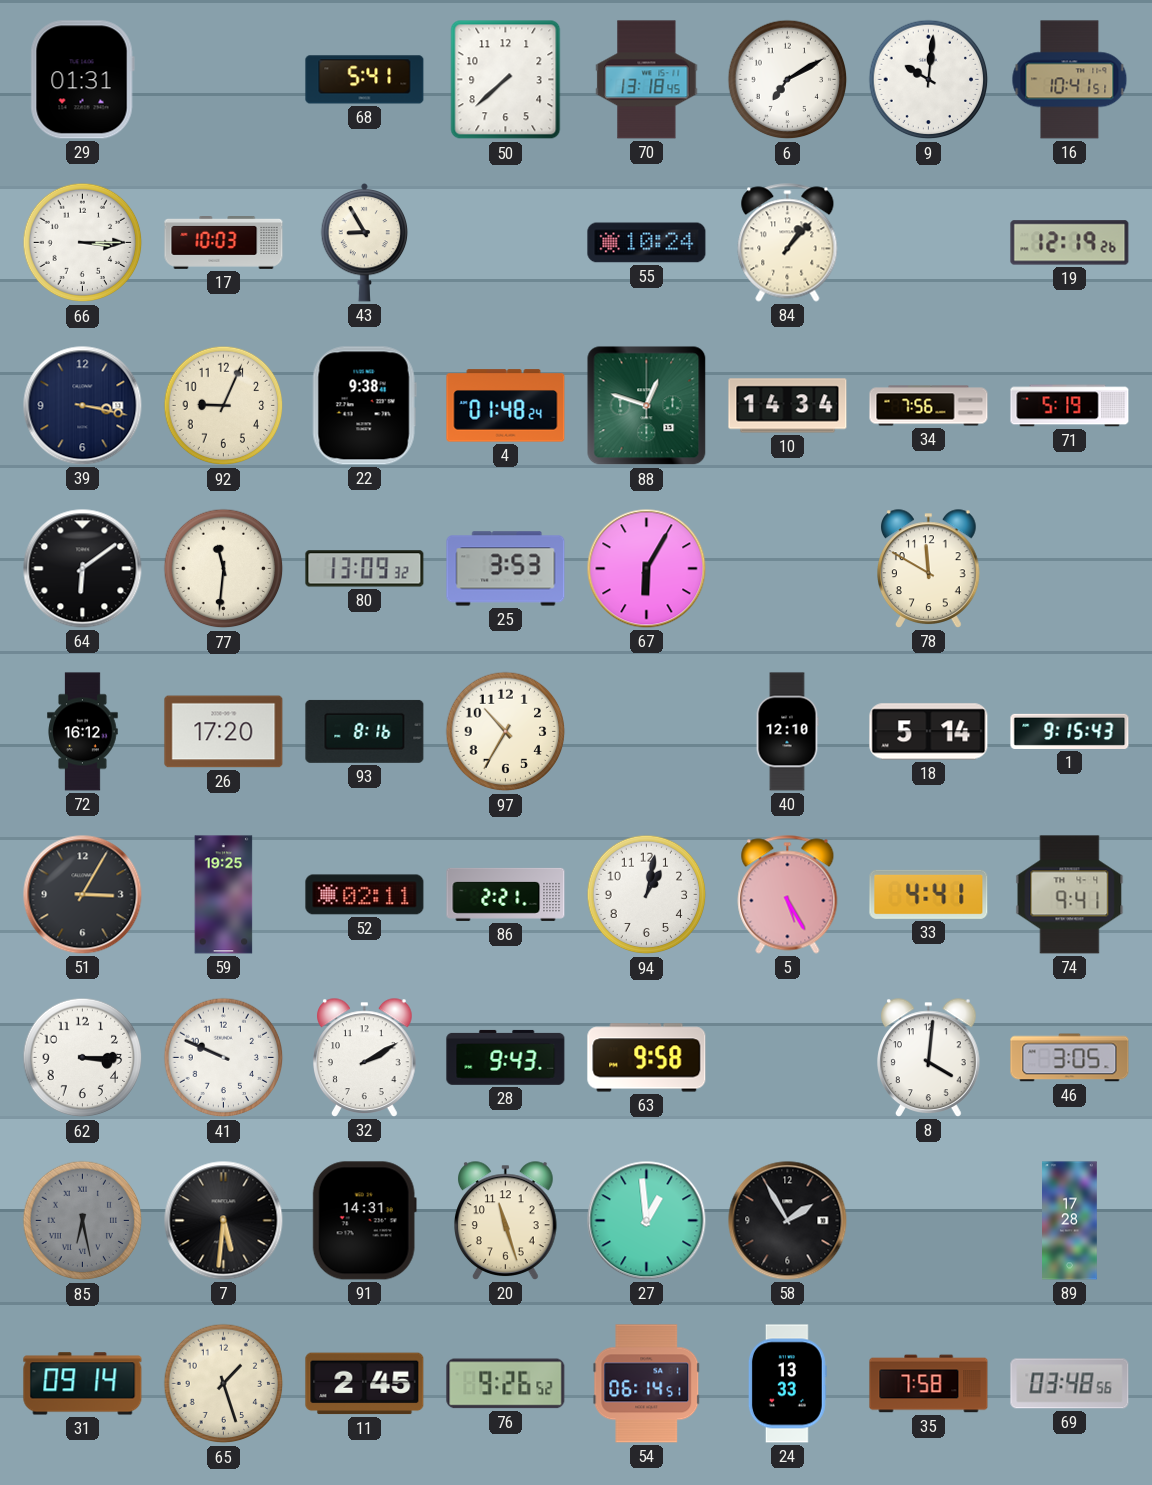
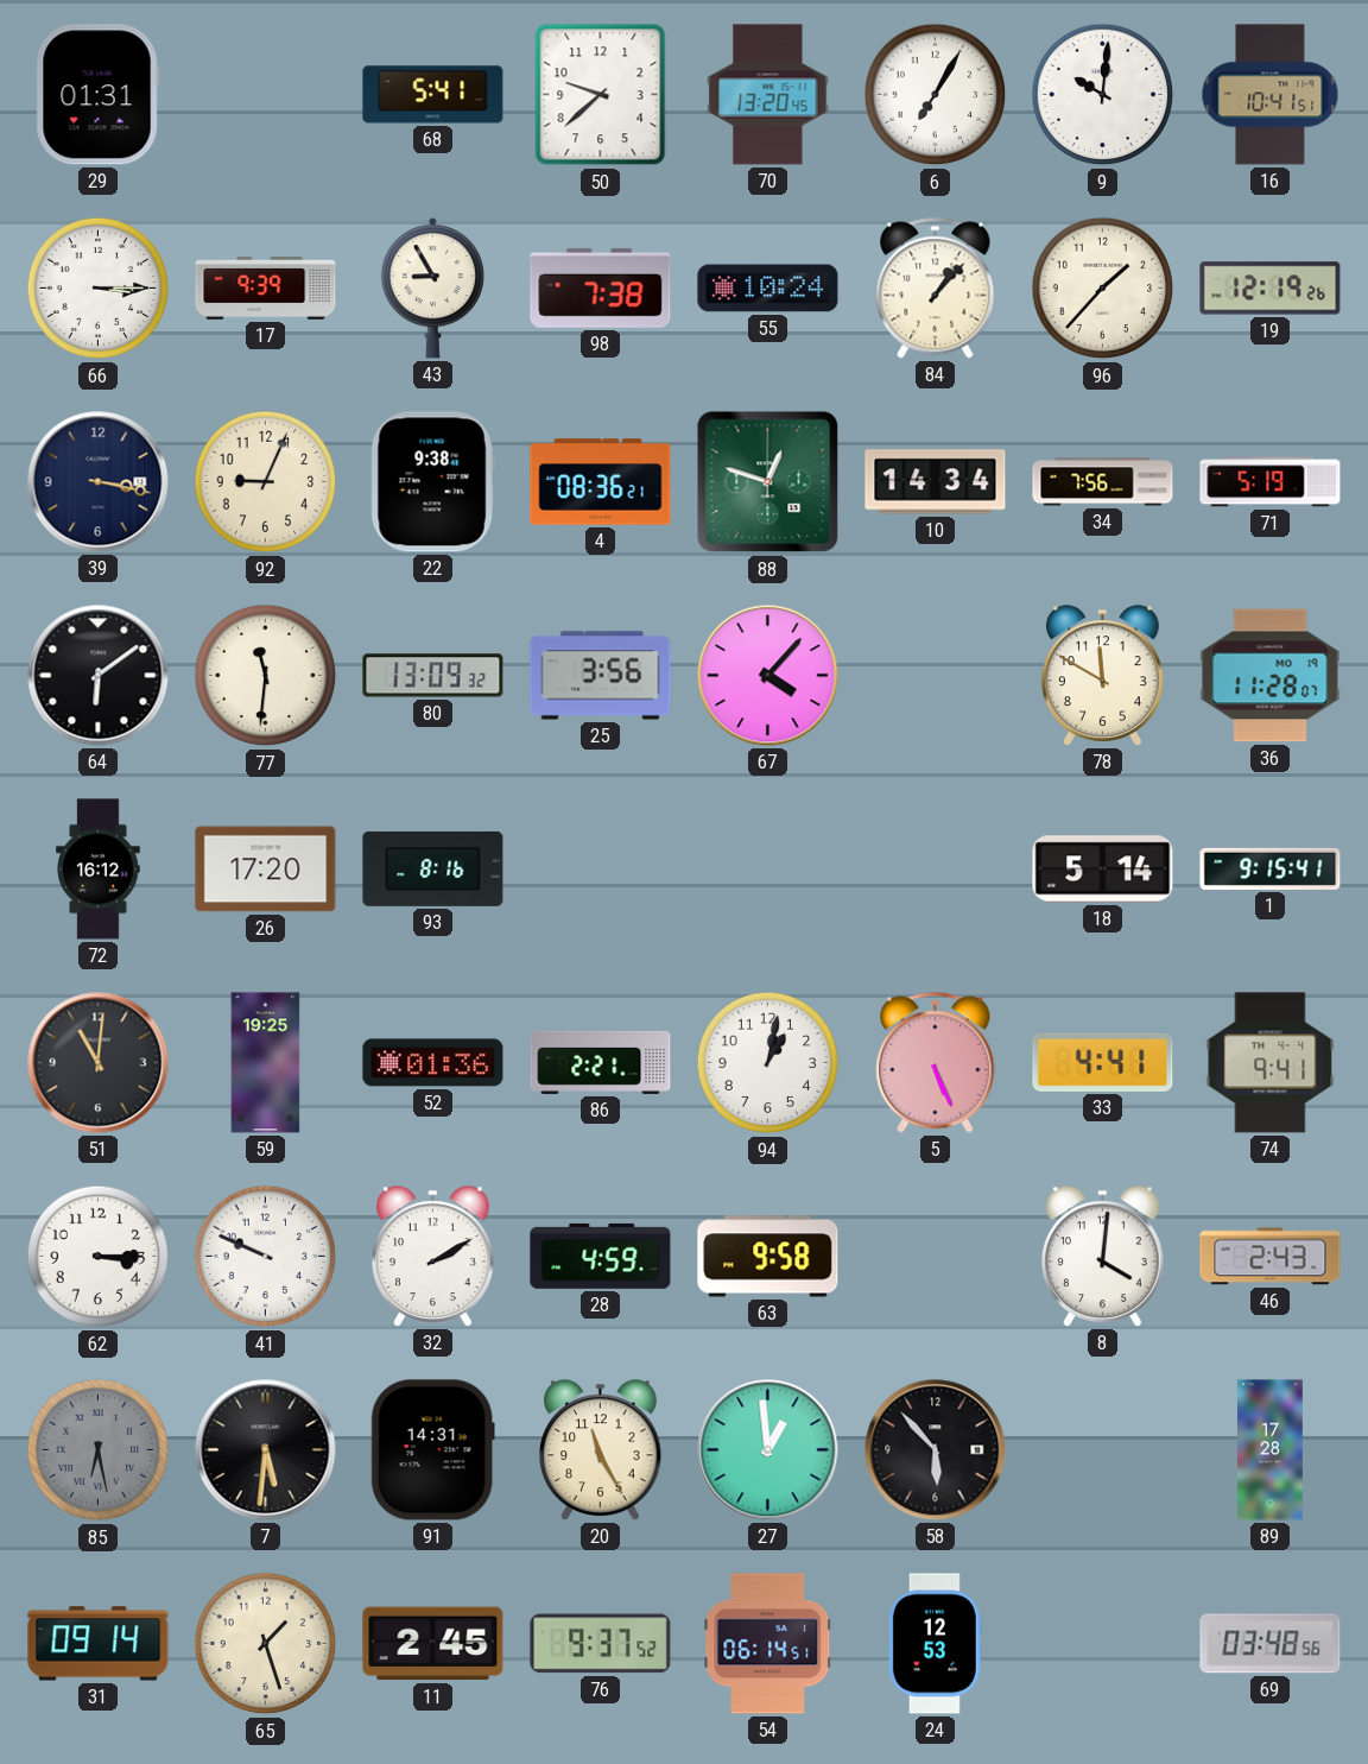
50: 7:38 -> 9:38 (601, 95)
70: 13:18 -> 13:20 (768, 95)
6: 7:10 -> 7:05 (936, 95)
17: 10:03 -> 9:39 (266, 289)
98: none -> 7:38 (601, 287)
96: none -> 1:37 (1103, 289)
4: 01:48 -> 08:36 (601, 482)
25: 3:53 -> 3:56 (601, 676)
67: 6:05 -> 4:07 (768, 676)
36: none -> 11:28 (1271, 676)
97: 10:35 -> none (506, 732)
40: 12:10 -> none (787, 732)
1: 9:15:43 -> 9:15:41 (1271, 868)
51: 3:05 -> 11:01 (99, 1063)
52: 02:11 -> 01:36 (433, 1063)
5: 5:25 -> 5:26 (936, 1063)
28: 9:43 -> 4:59 (601, 1256)
46: 3:05 -> 2:43 (1271, 1257)
20: 11:27 -> 11:25 (601, 1450)
58: 1:55 -> 5:53 (936, 1450)
76: 9:26 -> 9:37 (601, 1644)
24: 13:33 -> 12:53 (935, 1644)
35: 7:58 -> none (929, 1384)
